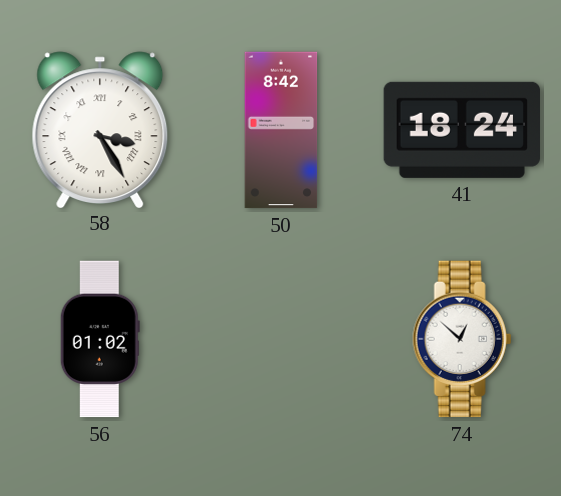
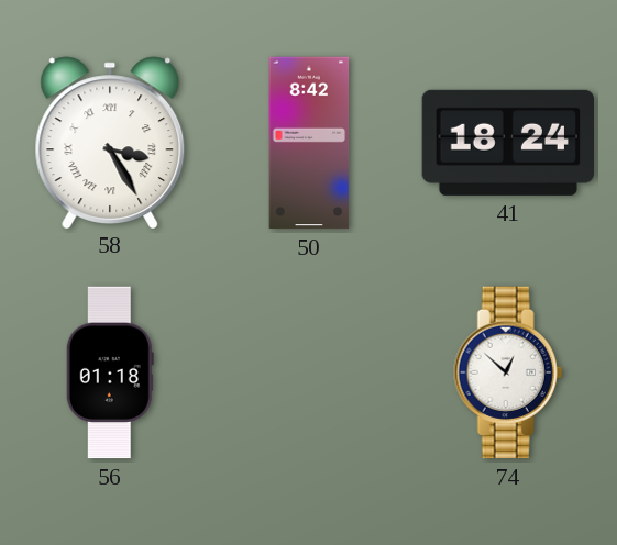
56: 01:02 -> 01:18 (110, 372)
